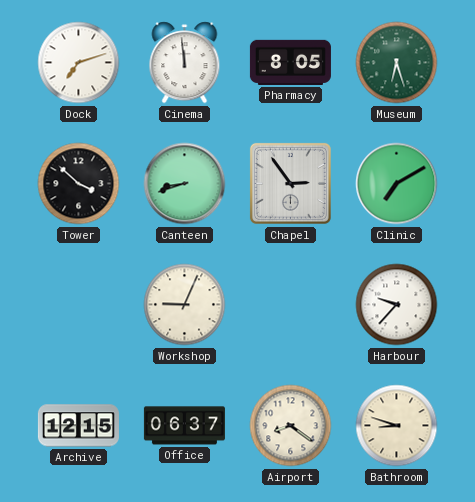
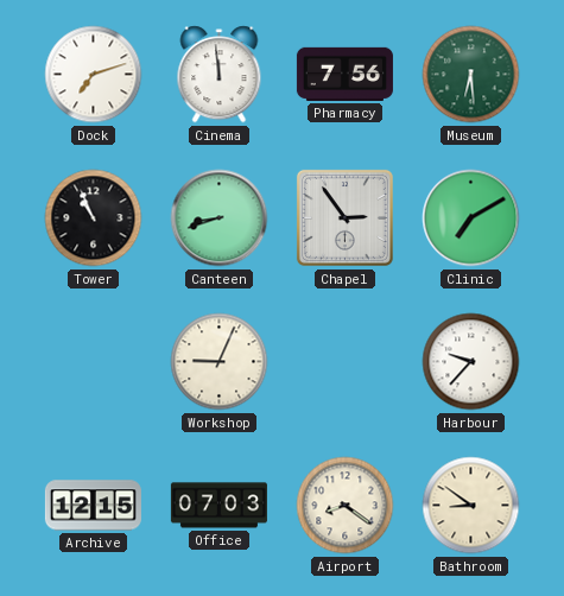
Pharmacy: 8:05 -> 7:56 (344, 74)
Museum: 6:27 -> 6:29 (471, 75)
Tower: 3:52 -> 10:56 (94, 218)
Office: 06:37 -> 07:03 (218, 506)
Bathroom: 8:48 -> 8:51 (471, 506)
